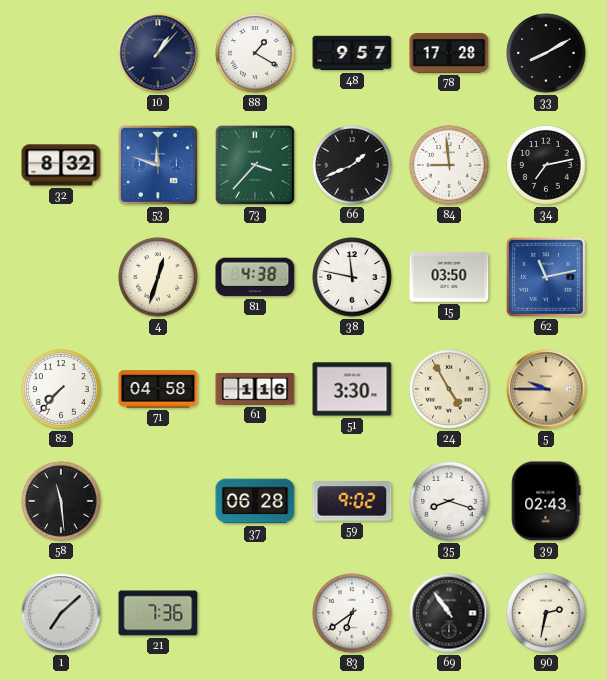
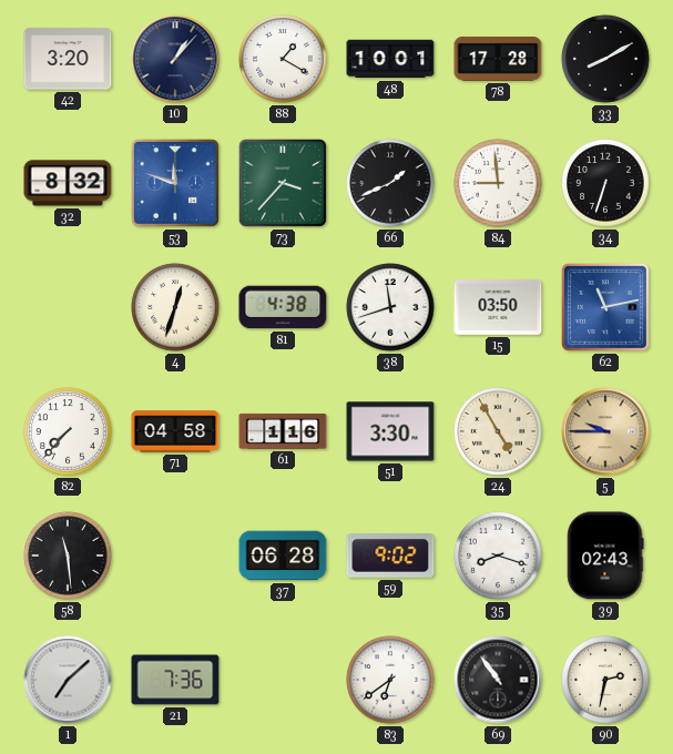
42: none -> 3:20 (68, 59)
48: 9:57 -> 10:01 (390, 59)
34: 7:13 -> 6:33 (605, 183)
38: 11:47 -> 11:42 (390, 307)
